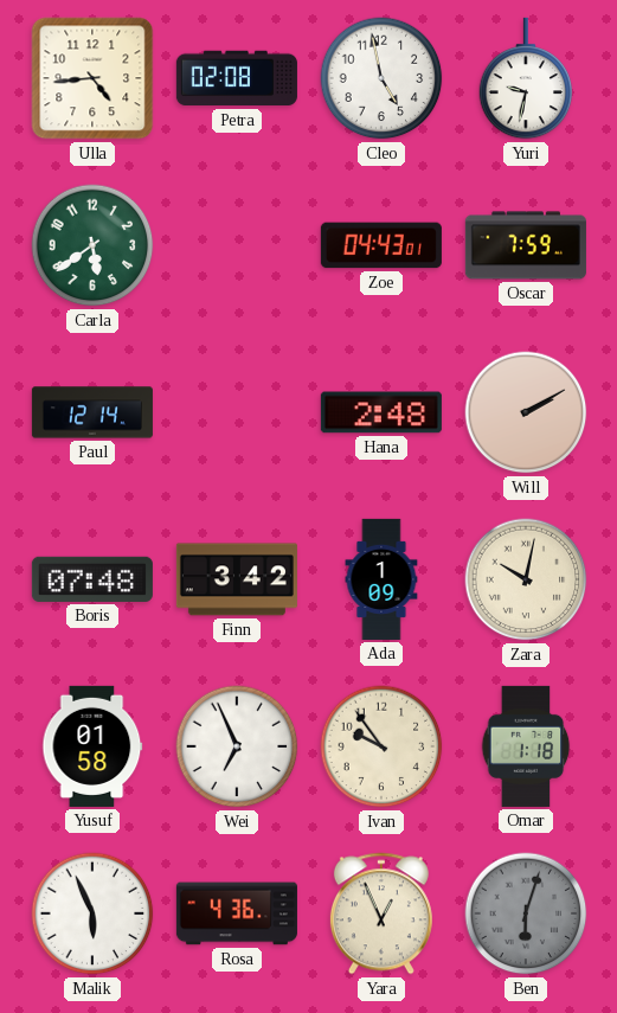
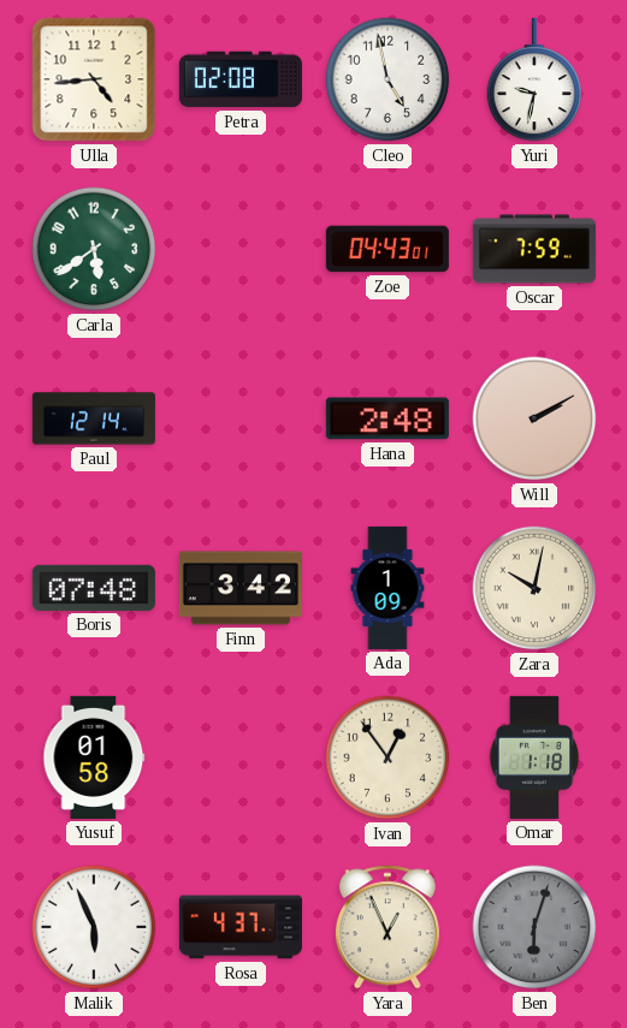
Wei: 6:56 -> none (237, 746)
Ivan: 9:54 -> 12:54 (388, 757)
Rosa: 4:36 -> 4:37 (241, 927)
